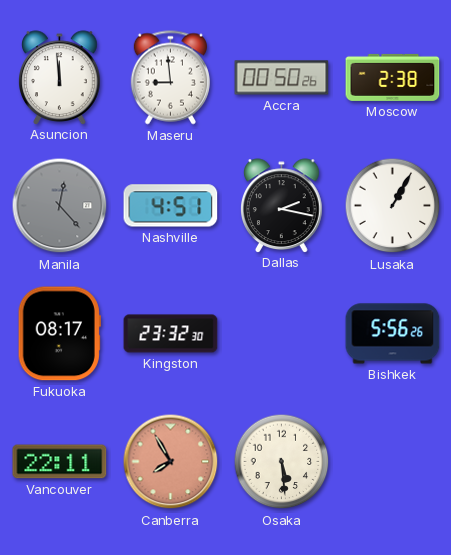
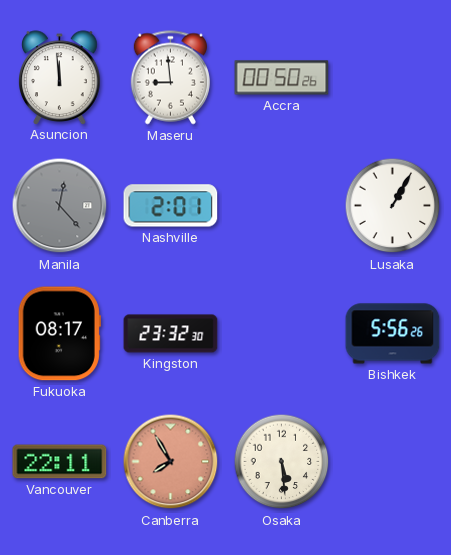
Moscow: 2:38 -> none (393, 77)
Nashville: 4:51 -> 2:01 (171, 206)
Dallas: 2:17 -> none (282, 205)
